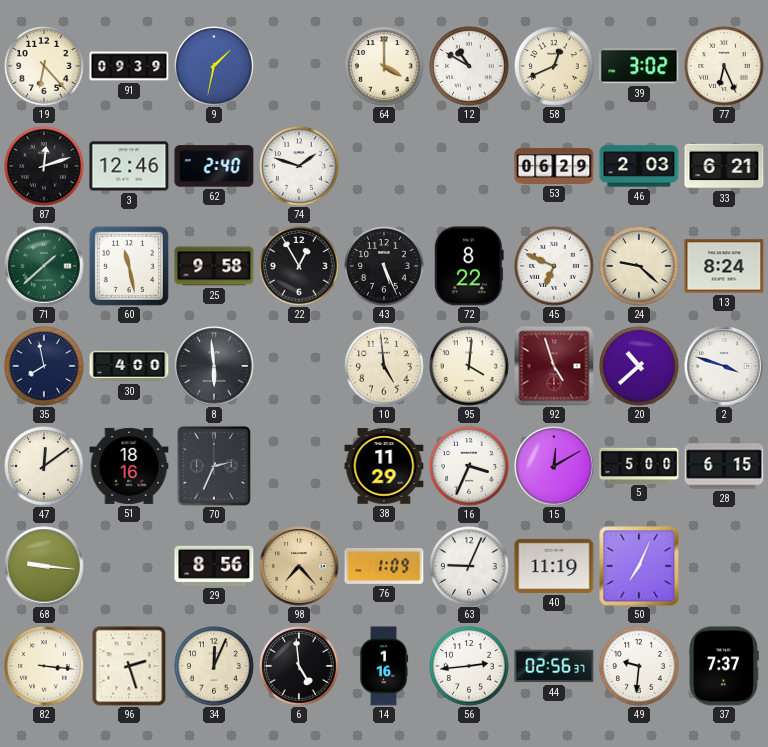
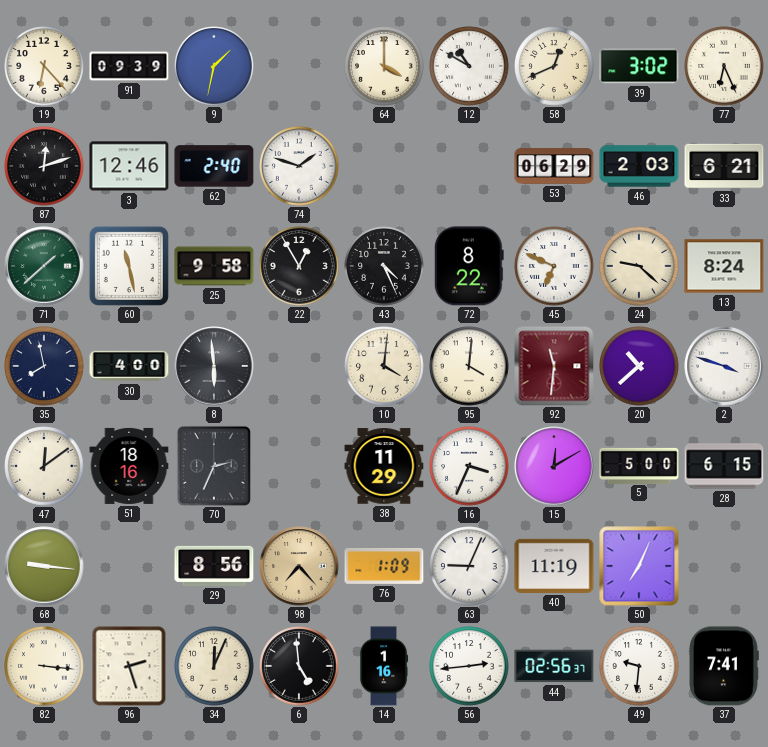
43: 5:26 -> 4:26 (384, 266)
10: 4:59 -> 4:01 (384, 366)
92: 4:57 -> 11:31 (554, 366)
37: 7:37 -> 7:41 (724, 666)
